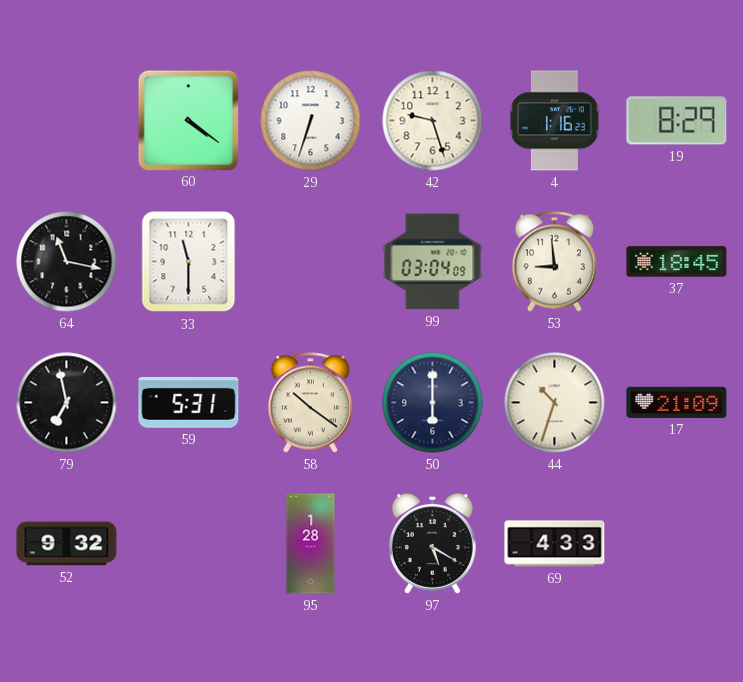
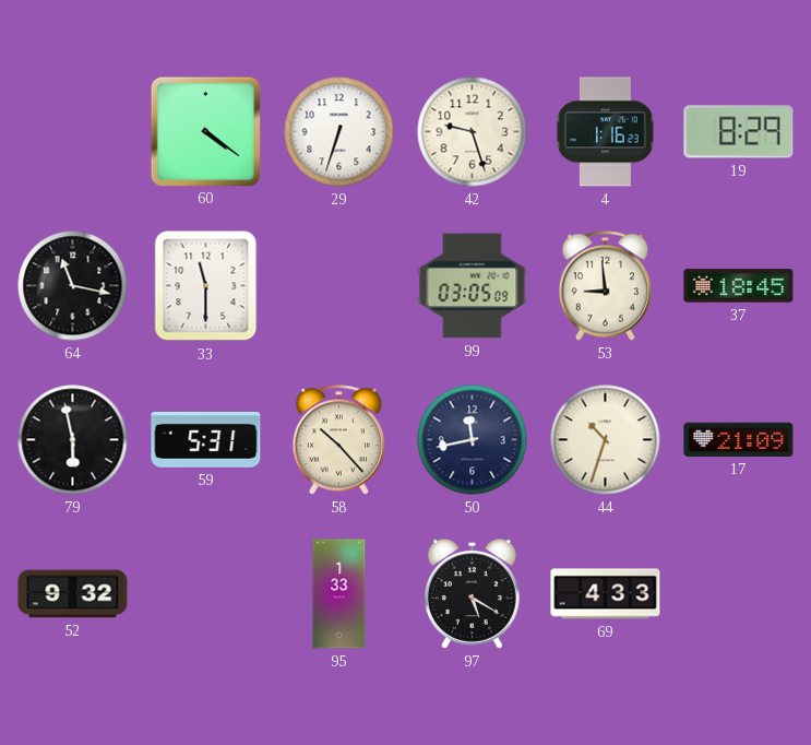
99: 03:04 -> 03:05 (473, 286)
79: 6:58 -> 5:58 (73, 440)
58: 10:21 -> 10:23 (338, 440)
50: 6:00 -> 11:43 (473, 440)
95: 1:28 -> 1:33 (339, 594)
